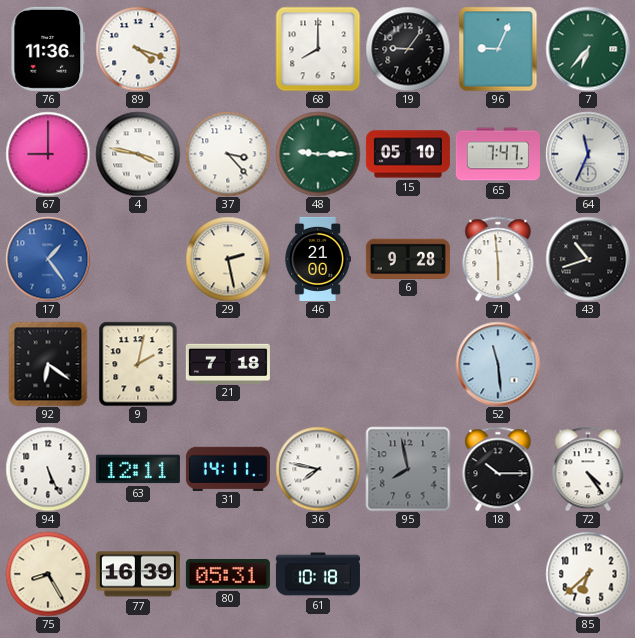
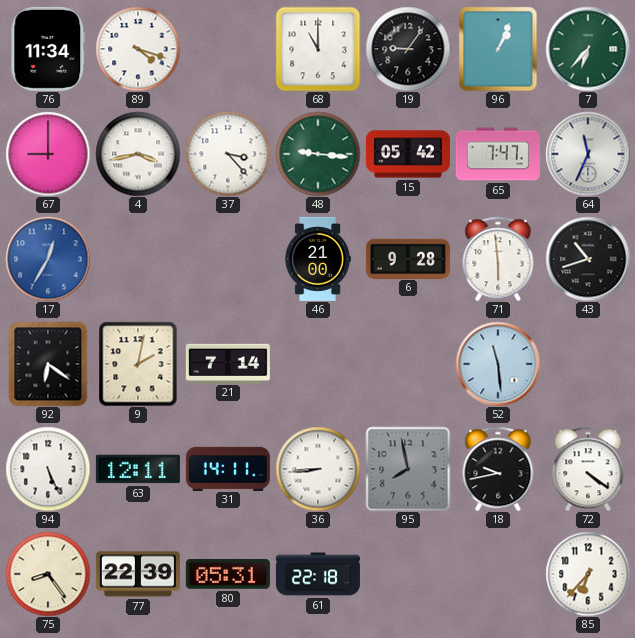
76: 11:36 -> 11:34 (48, 49)
68: 8:00 -> 11:00 (318, 49)
96: 9:04 -> 1:04 (498, 49)
4: 3:47 -> 3:43 (138, 154)
48: 9:15 -> 9:16 (318, 154)
15: 05:10 -> 05:42 (408, 154)
17: 1:24 -> 12:35 (48, 259)
29: 2:28 -> none (228, 259)
21: 7:18 -> 7:14 (228, 363)
36: 7:47 -> 8:44 (318, 469)
18: 10:15 -> 9:43 (498, 469)
72: 4:24 -> 4:21 (588, 469)
75: 8:25 -> 8:24 (48, 574)
77: 16:39 -> 22:39 (138, 574)
61: 10:18 -> 22:18 (318, 574)
85: 6:38 -> 6:37 (588, 574)
